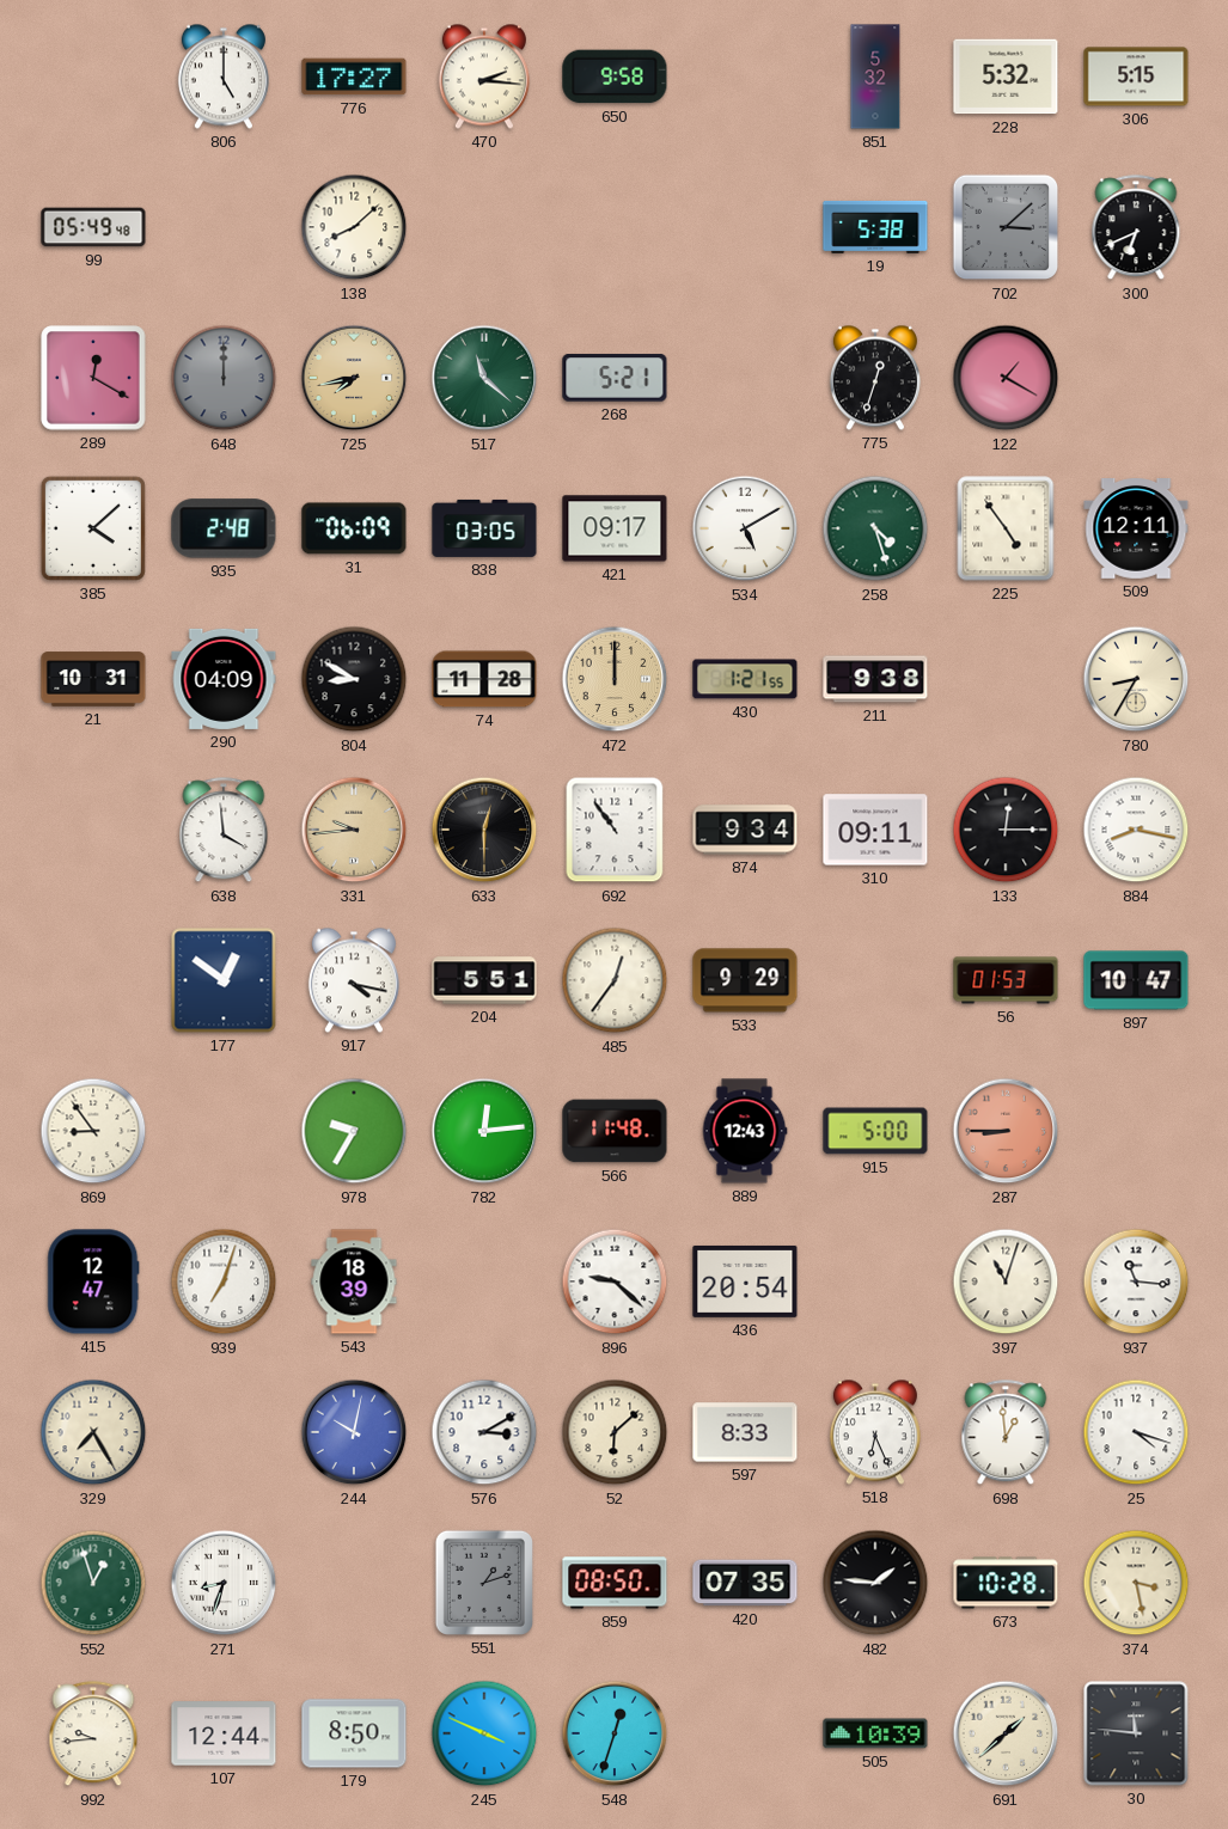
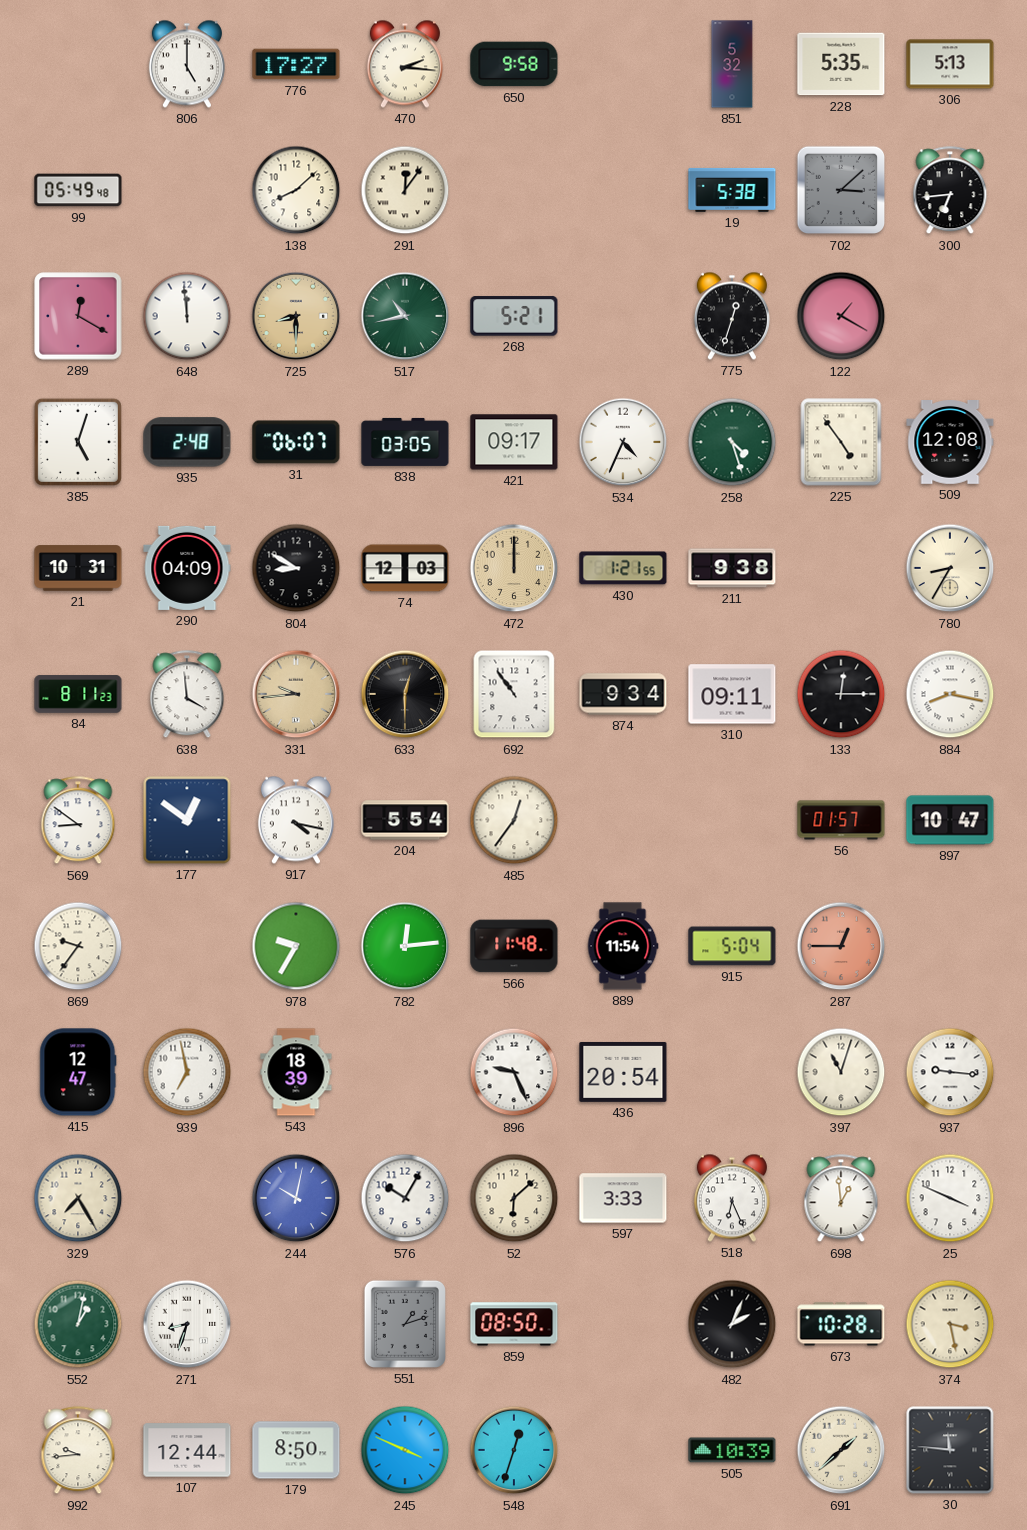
228: 5:32 -> 5:35 (841, 64)
306: 5:15 -> 5:13 (950, 64)
291: none -> 12:06 (405, 190)
300: 6:41 -> 6:44 (950, 191)
648: 12:00 -> 11:59 (187, 316)
648 dial: grey -> white (187, 316)
725: 7:43 -> 8:30 (296, 316)
517: 11:22 -> 10:43 (405, 316)
385: 4:08 -> 5:03 (78, 442)
31: 06:09 -> 06:07 (296, 442)
534: 5:10 -> 4:34 (623, 442)
509: 12:11 -> 12:08 (950, 443)
74: 11:28 -> 12:03 (405, 568)
84: none -> 8:11 (78, 694)
569: none -> 8:51 (78, 821)
204: 5:51 -> 5:54 (405, 820)
533: 9:29 -> none (745, 980)
56: 01:53 -> 01:57 (841, 820)
869: 8:54 -> 9:36 (78, 946)
889: 12:43 -> 11:54 (623, 946)
915: 5:00 -> 5:04 (732, 946)
287: 8:45 -> 12:45 (841, 946)
939: 7:03 -> 6:58 (187, 1072)
896: 9:22 -> 9:26 (514, 1072)
937: 11:16 -> 9:16 (950, 1072)
576: 3:10 -> 10:05 (405, 1198)
597: 8:33 -> 3:33 (623, 1198)
25: 4:18 -> 3:49 (950, 1198)
552: 12:57 -> 1:02 (78, 1324)
420: 07:35 -> none (745, 1583)
482: 1:46 -> 2:04 (732, 1324)
